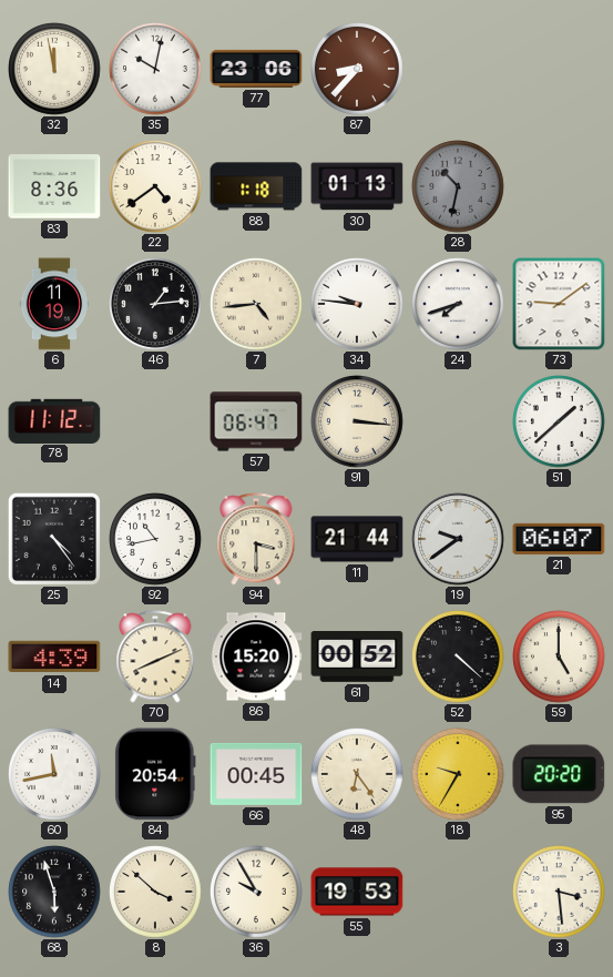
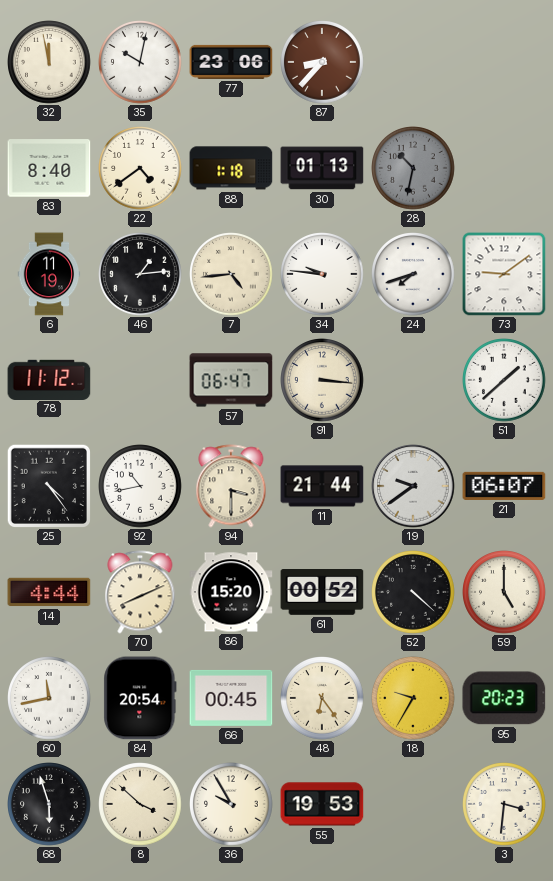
83: 8:36 -> 8:40 (49, 168)
14: 4:39 -> 4:44 (49, 592)
95: 20:20 -> 20:23 (504, 698)
3: 3:29 -> 3:31 (504, 804)
